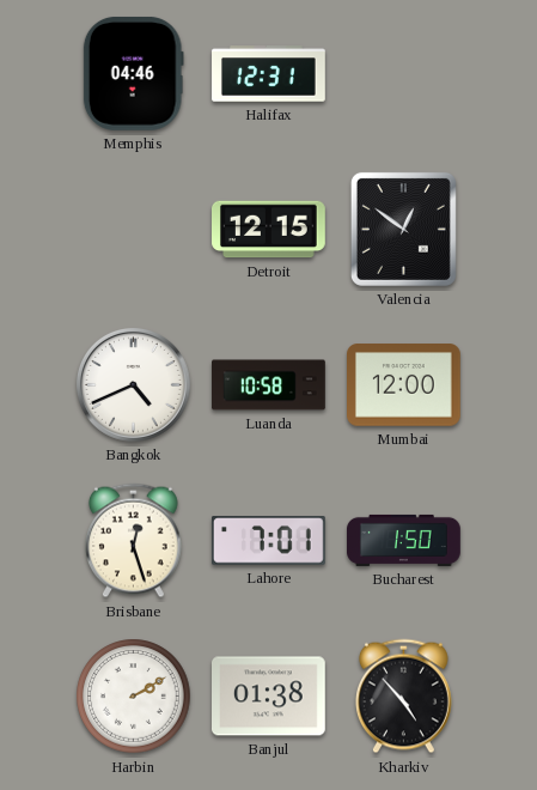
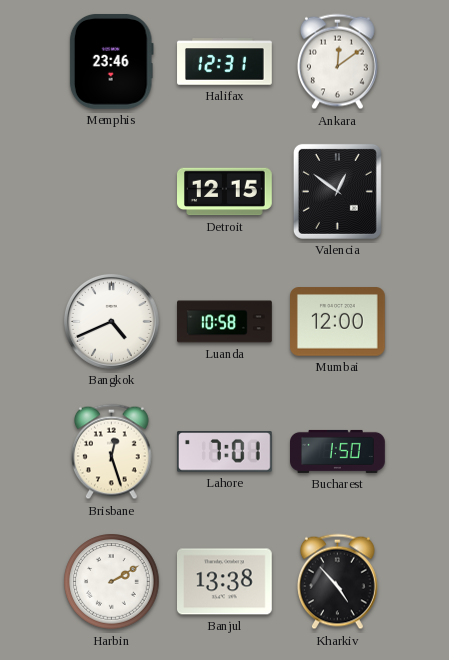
Memphis: 04:46 -> 23:46 (111, 61)
Ankara: none -> 12:09 (337, 62)
Banjul: 01:38 -> 13:38 (225, 582)
